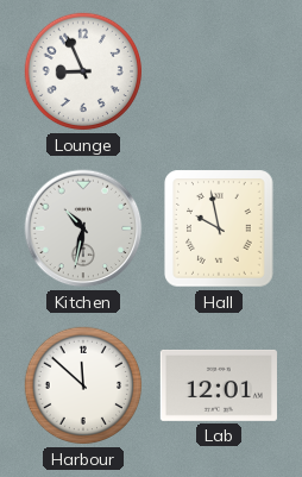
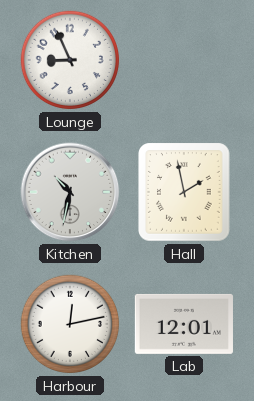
Hall: 9:58 -> 1:58 (184, 192)
Harbour: 11:52 -> 12:13 (70, 324)
